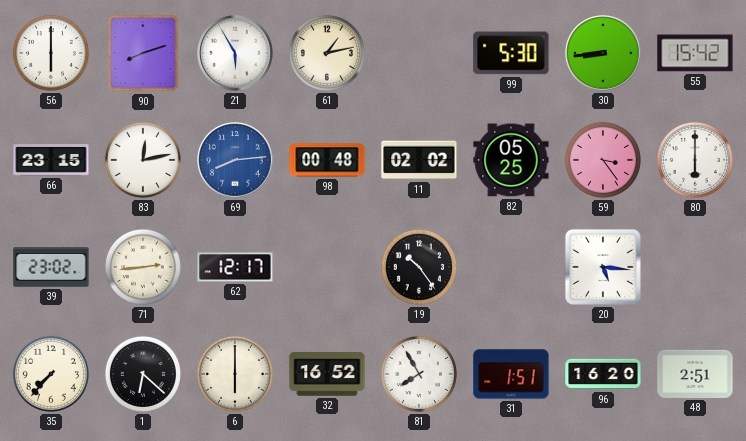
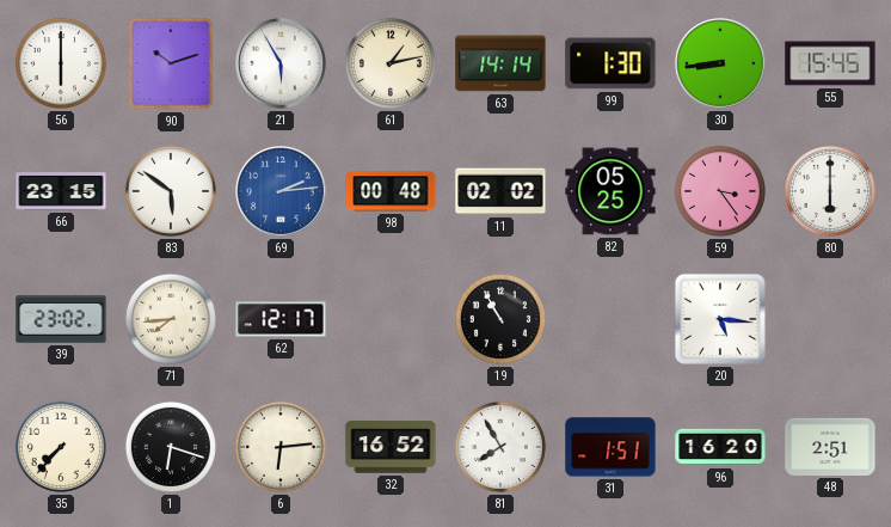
90: 8:12 -> 10:12 (171, 63)
63: none -> 14:14 (500, 63)
99: 5:30 -> 1:30 (610, 63)
55: 15:42 -> 15:45 (830, 63)
83: 12:13 -> 5:51 (171, 191)
69: 8:14 -> 2:14 (281, 191)
71: 2:44 -> 7:44 (171, 319)
19: 10:24 -> 10:55 (500, 319)
1: 6:22 -> 6:18 (171, 447)
6: 6:00 -> 6:14 (281, 447)
